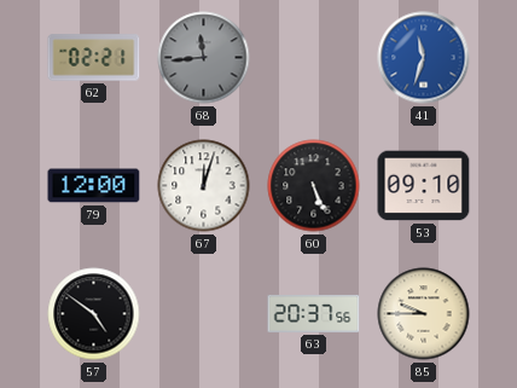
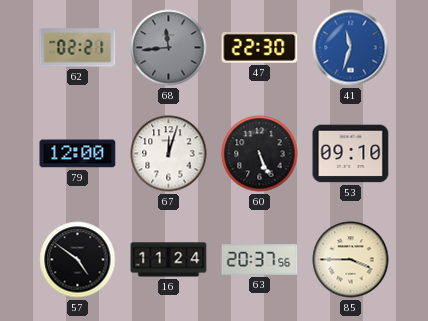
47: none -> 22:30 (260, 48)
16: none -> 11:24 (169, 260)
85: 9:45 -> 3:45 (351, 260)
